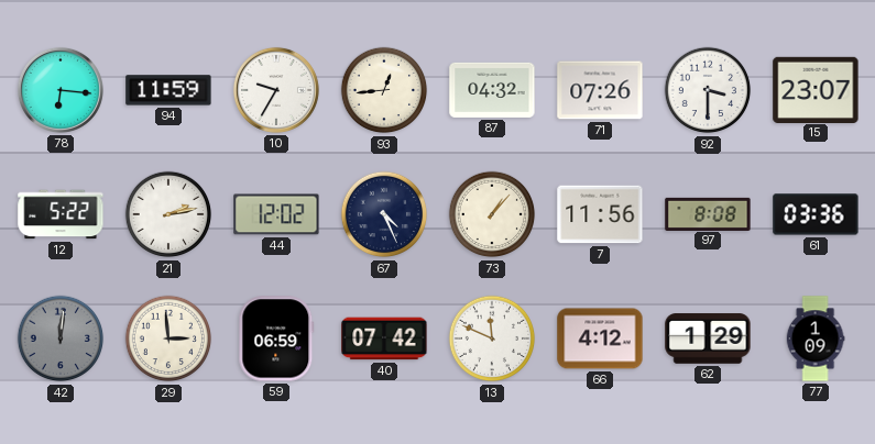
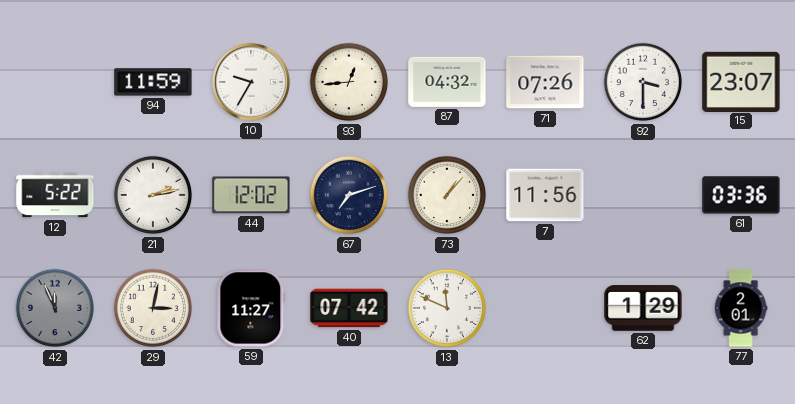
78: 6:16 -> none (61, 90)
67: 4:26 -> 7:12 (349, 195)
97: 8:08 -> none (708, 213)
42: 12:01 -> 11:56 (55, 308)
29: 2:59 -> 3:02 (153, 308)
59: 06:59 -> 11:27 (251, 308)
66: 4:12 -> none (600, 338)
77: 1:09 -> 2:01 (741, 308)
